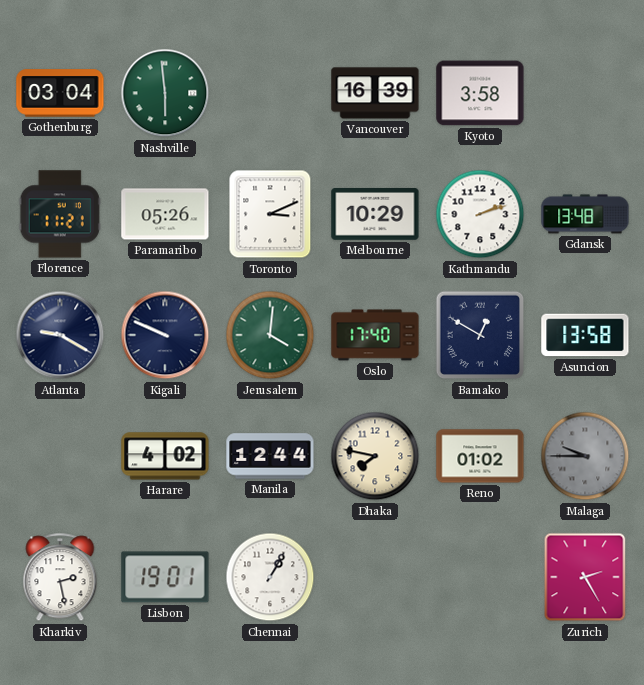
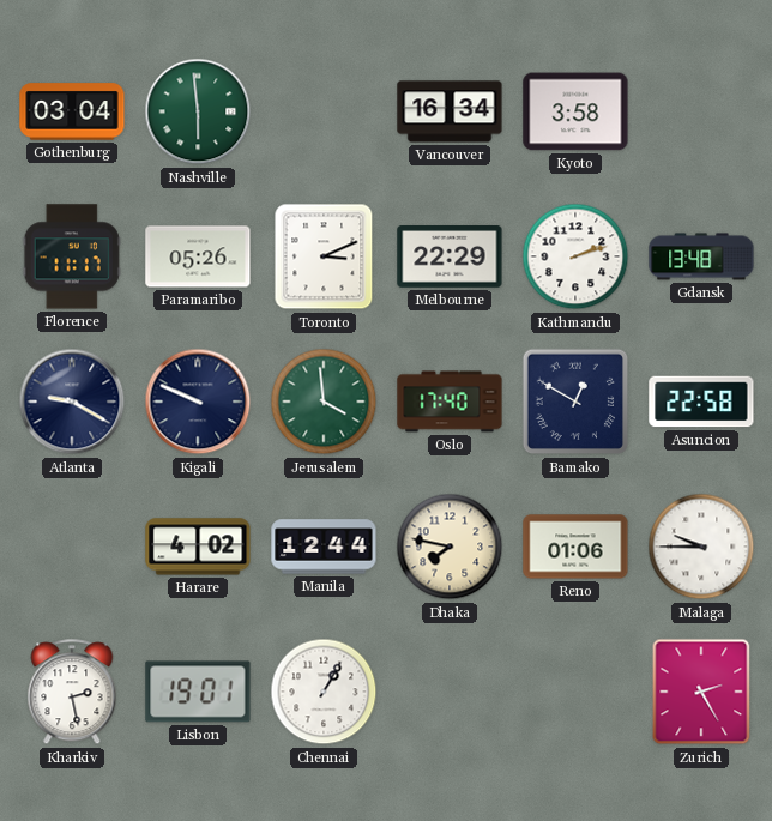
Vancouver: 16:39 -> 16:34 (450, 111)
Florence: 11:21 -> 11:17 (72, 256)
Melbourne: 10:29 -> 22:29 (450, 258)
Jerusalem: 4:01 -> 3:59 (324, 402)
Asuncion: 13:58 -> 22:58 (701, 402)
Reno: 01:02 -> 01:06 (575, 547)
Malaga dial: grey -> white (701, 547)
